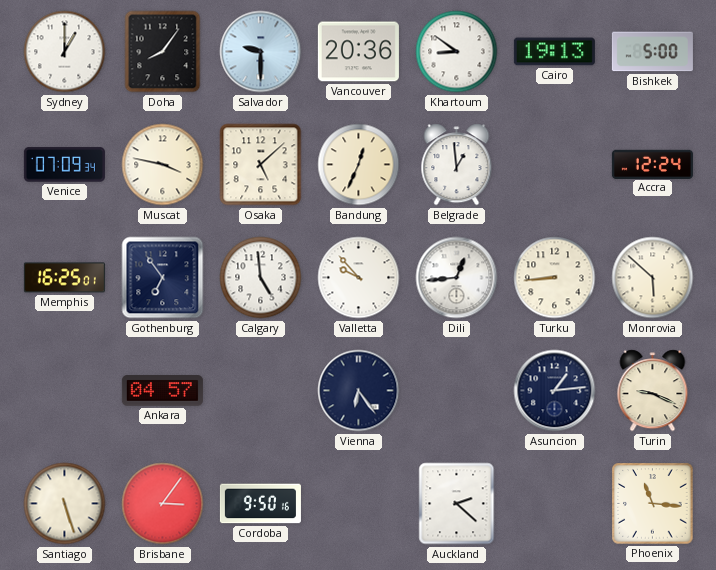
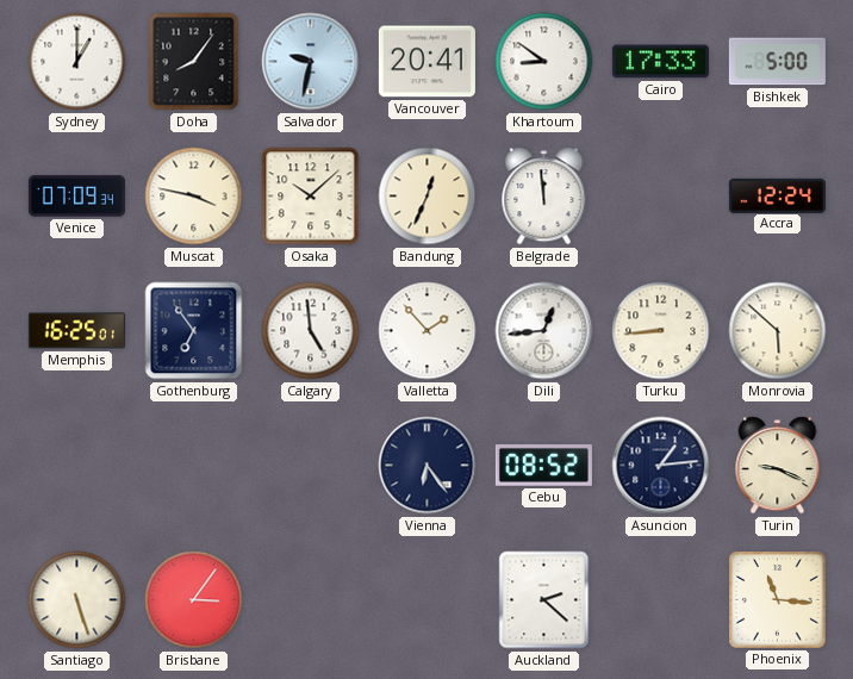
Salvador: 9:30 -> 9:32 (311, 62)
Vancouver: 20:36 -> 20:41 (426, 62)
Cairo: 19:13 -> 17:33 (660, 62)
Osaka: 5:08 -> 10:08 (311, 197)
Belgrade: 12:59 -> 11:59 (544, 197)
Valletta: 9:53 -> 1:53 (428, 331)
Ankara: 04:57 -> none (162, 391)
Cebu: none -> 08:52 (543, 466)
Cordoba: 9:50 -> none (260, 504)
